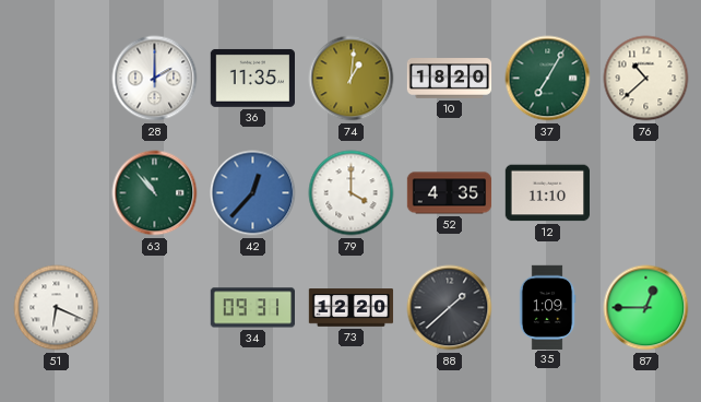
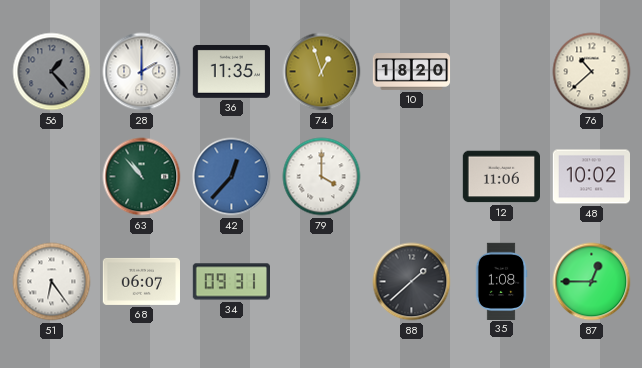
56: none -> 1:23 (52, 72)
74: 1:01 -> 12:57 (322, 72)
37: 7:05 -> none (548, 79)
52: 4:35 -> none (450, 193)
12: 11:10 -> 11:06 (501, 177)
48: none -> 10:02 (592, 177)
51: 6:19 -> 6:24 (52, 282)
68: none -> 06:07 (141, 281)
73: 12:20 -> none (352, 308)
35: 1:09 -> 1:08 (501, 281)
